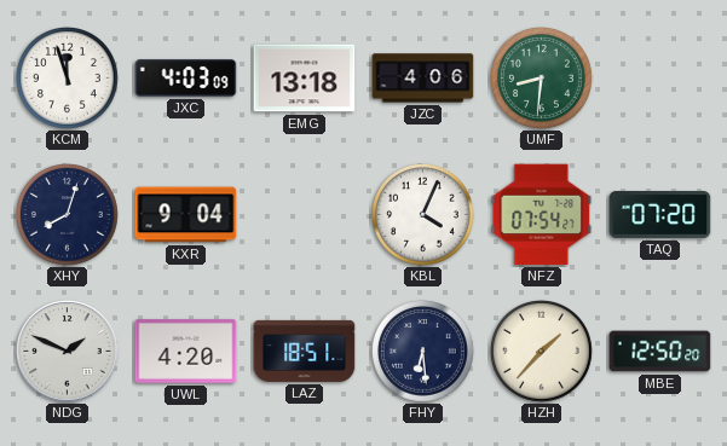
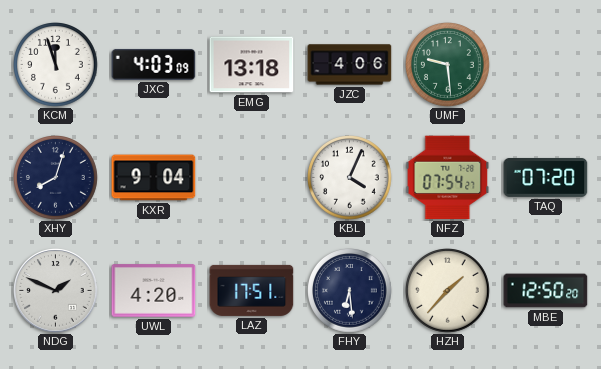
UMF: 8:31 -> 9:29 (448, 65)
LAZ: 18:51 -> 17:51 (252, 290)
